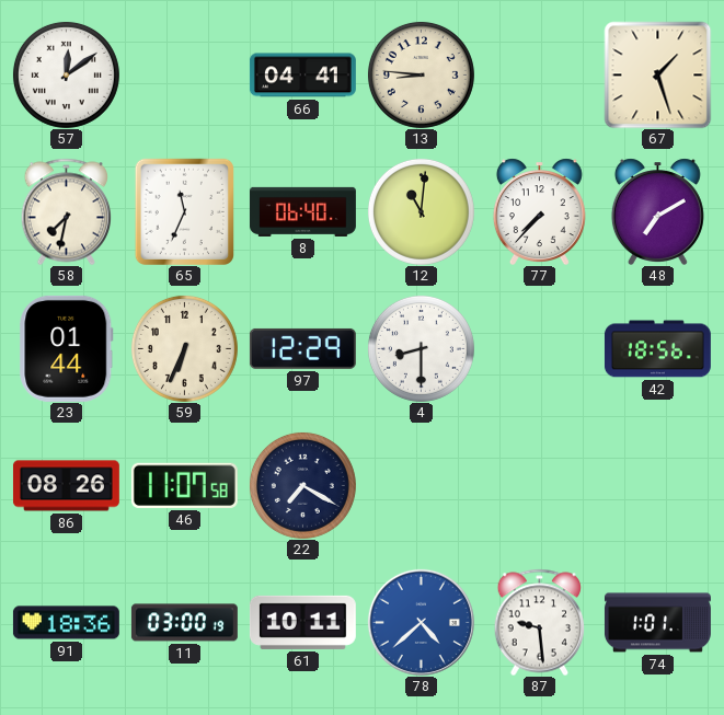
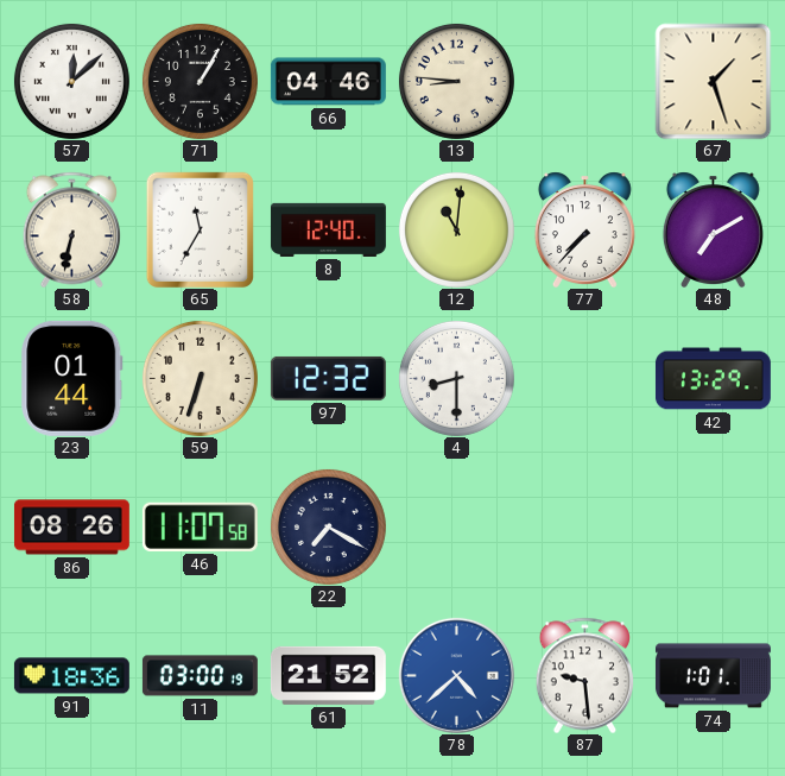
57: 12:09 -> 12:08 (71, 81)
71: none -> 1:05 (200, 81)
66: 04:41 -> 04:46 (328, 82)
58: 7:32 -> 6:32 (72, 229)
65: 11:34 -> 11:35 (200, 229)
8: 06:40 -> 12:40 (328, 229)
59: 6:34 -> 6:33 (200, 378)
97: 12:29 -> 12:32 (328, 378)
42: 18:56 -> 13:29 (713, 379)
61: 10:11 -> 21:52 (328, 675)
